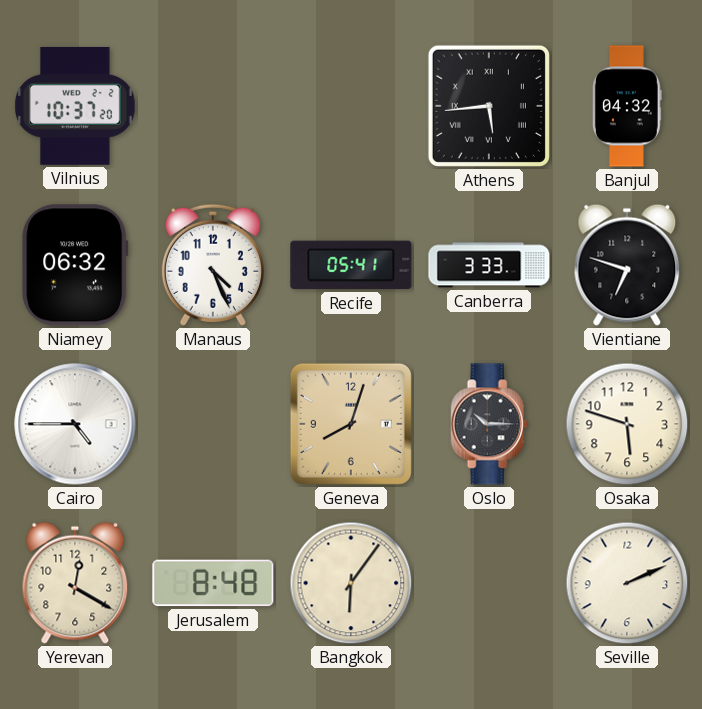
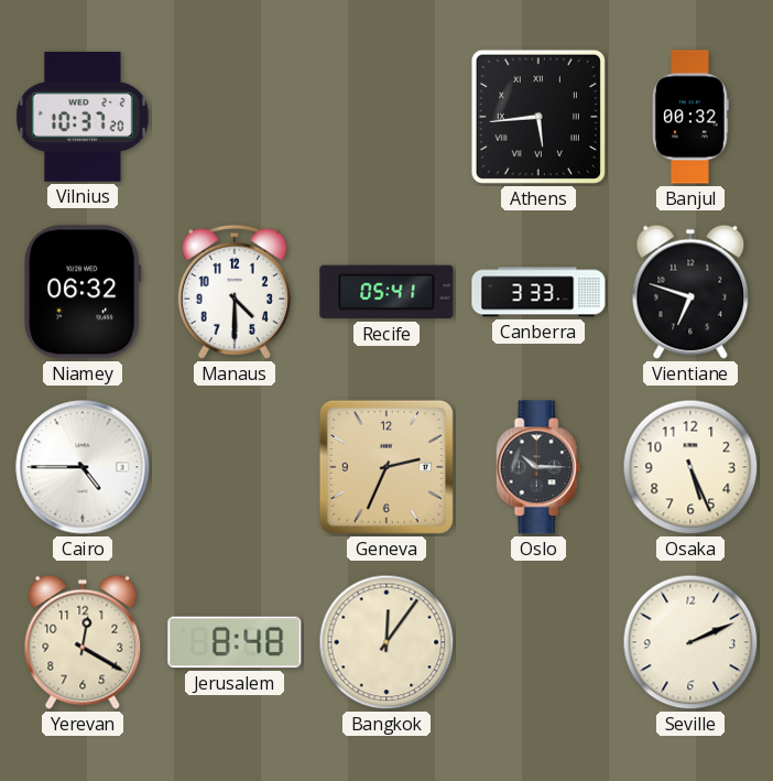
Banjul: 04:32 -> 00:32 (690, 117)
Manaus: 4:26 -> 4:30 (235, 292)
Geneva: 8:03 -> 2:34 (386, 467)
Osaka: 5:48 -> 5:26 (690, 467)
Bangkok: 6:06 -> 12:06 (386, 642)
